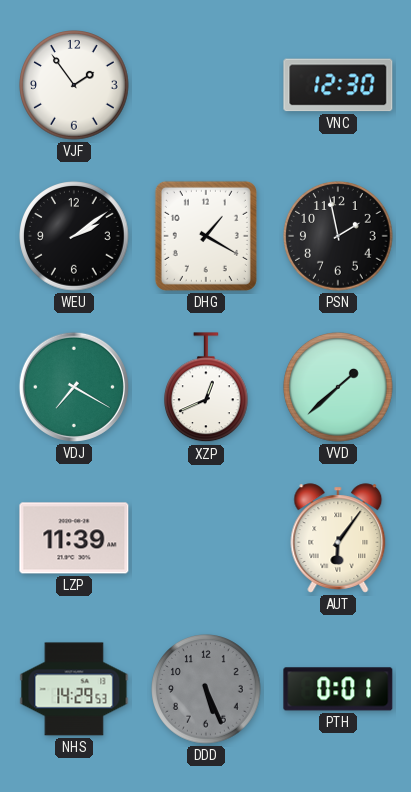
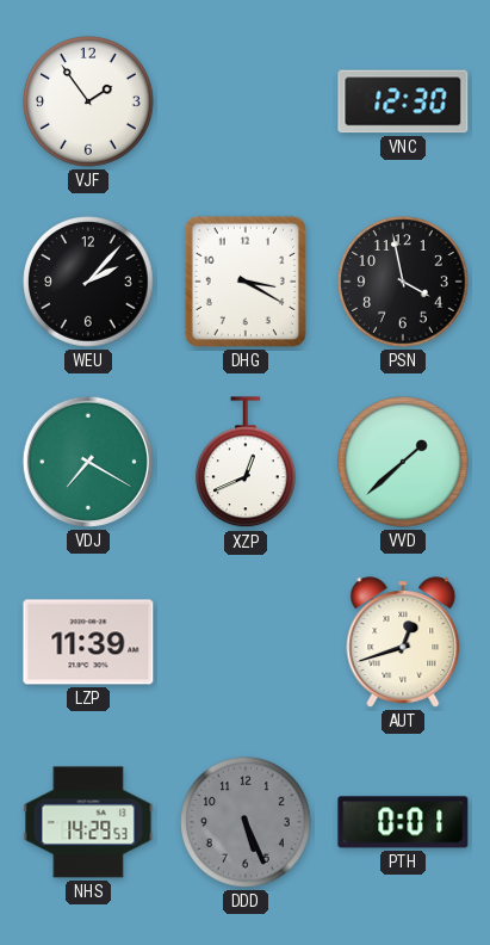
WEU: 2:09 -> 2:07 (88, 282)
DHG: 1:20 -> 3:20 (246, 282)
PSN: 1:58 -> 3:58 (403, 282)
AUT: 6:06 -> 12:42 (403, 642)
